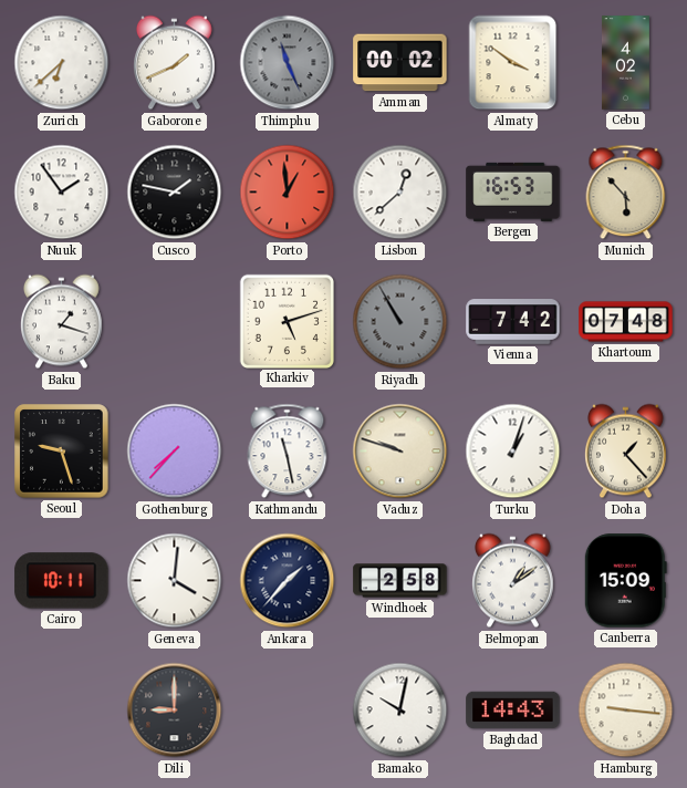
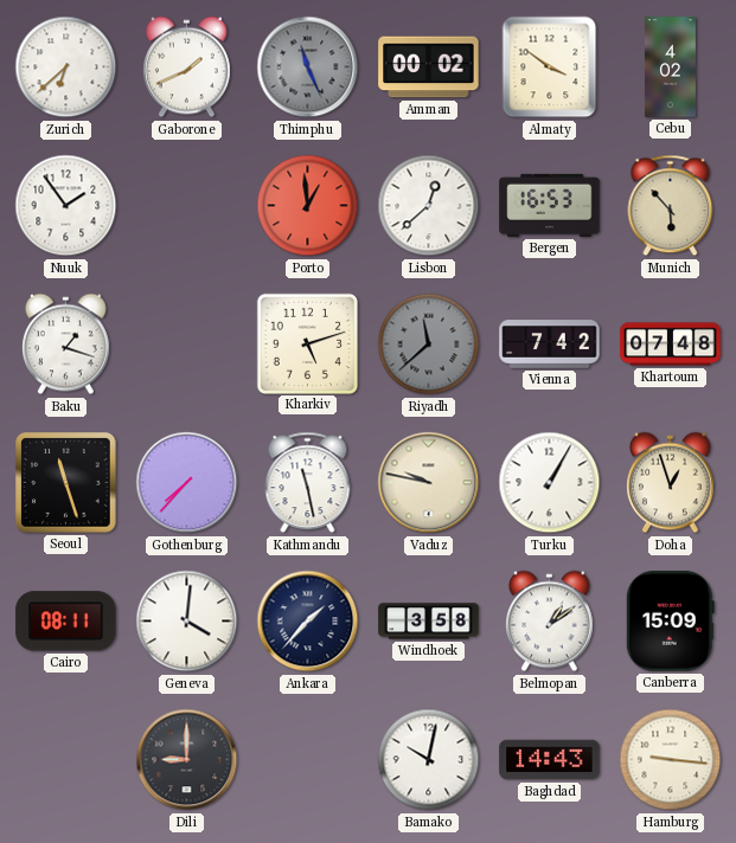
Cusco: 1:47 -> none (175, 193)
Riyadh: 10:55 -> 11:38 (429, 345)
Seoul: 9:27 -> 11:27 (66, 483)
Vaduz: 9:48 -> 9:47 (429, 483)
Turku: 1:03 -> 1:05 (550, 483)
Doha: 1:23 -> 12:57 (671, 483)
Cairo: 10:11 -> 08:11 (66, 622)
Windhoek: 2:58 -> 3:58 (429, 622)
